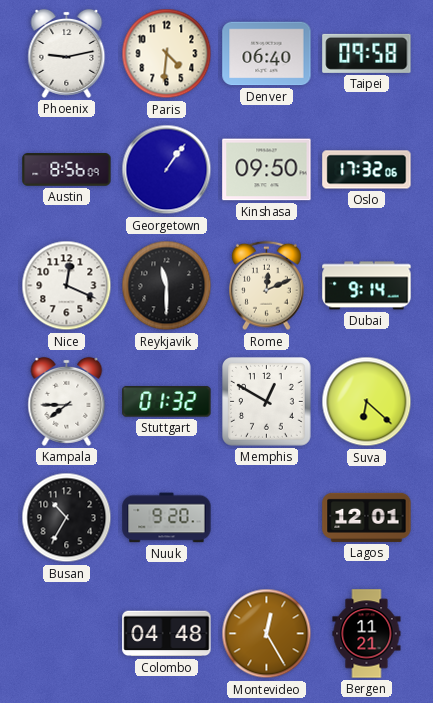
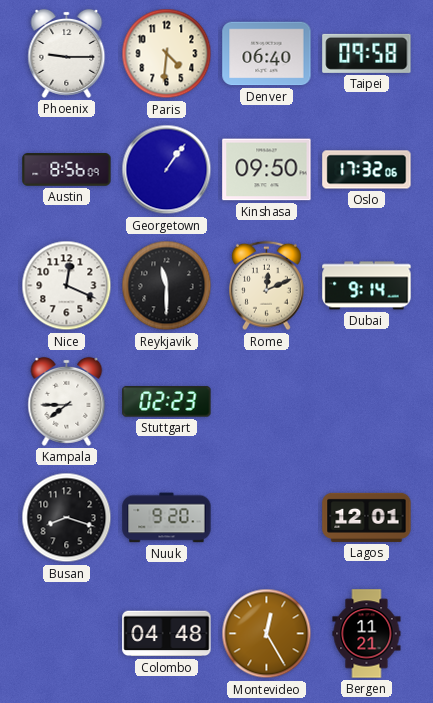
Phoenix: 9:13 -> 9:15 (67, 53)
Stuttgart: 01:32 -> 02:23 (167, 402)
Memphis: 12:50 -> none (267, 402)
Suva: 6:22 -> none (367, 402)
Busan: 10:35 -> 8:18 (67, 518)
